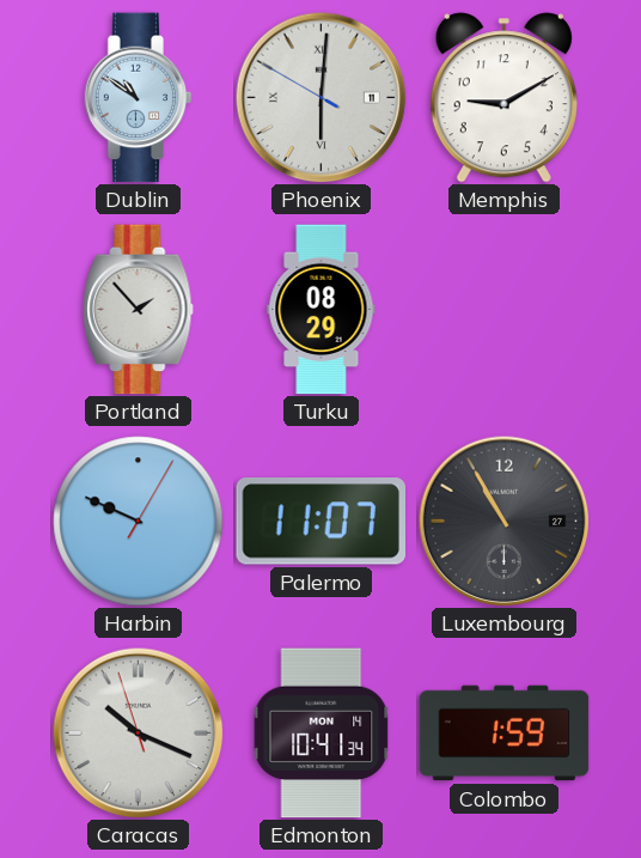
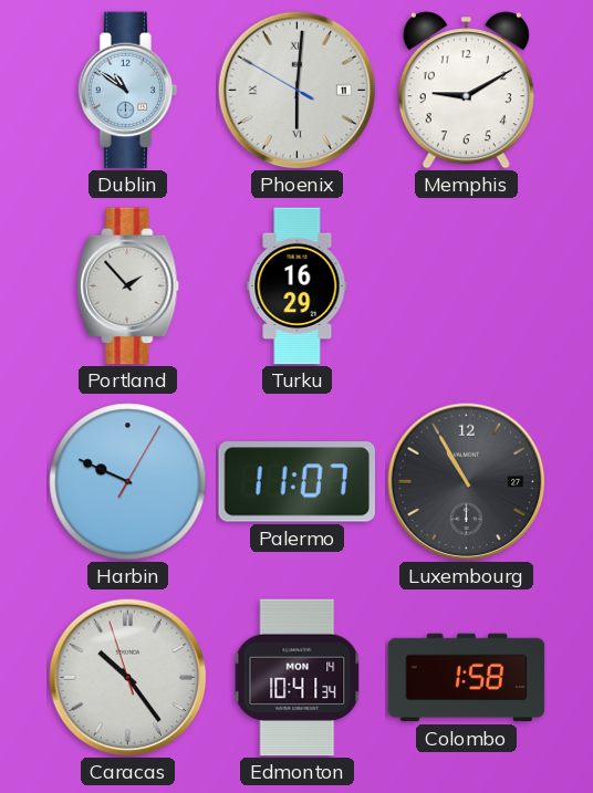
Turku: 08:29 -> 16:29 (298, 286)
Caracas: 10:18 -> 10:23 (127, 677)
Colombo: 1:59 -> 1:58 (467, 678)
